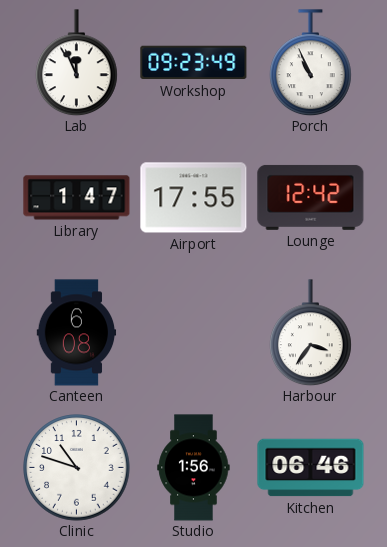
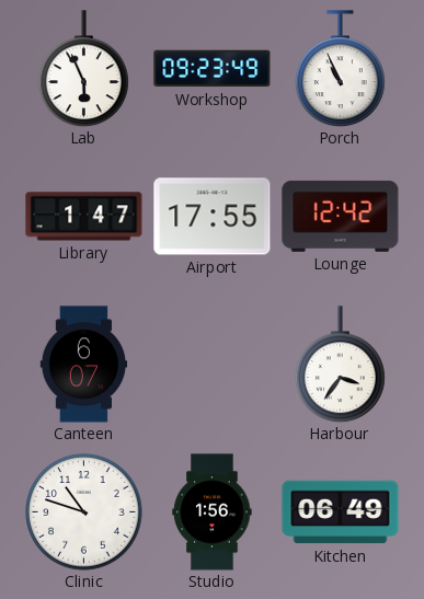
Lab: 11:56 -> 5:56 (84, 69)
Canteen: 6:08 -> 6:07 (84, 365)
Kitchen: 06:46 -> 06:49 (341, 512)
